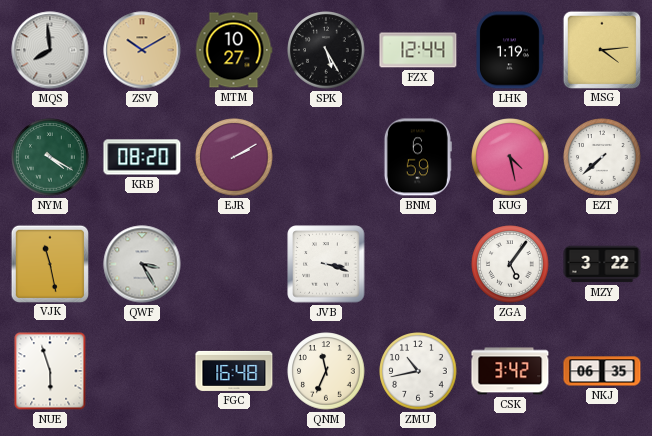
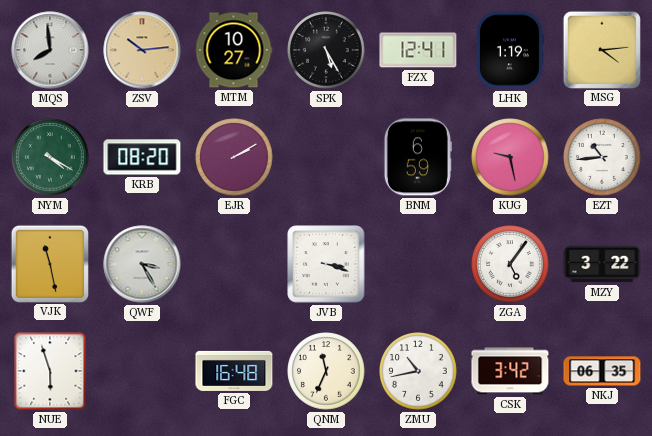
ZSV: 10:10 -> 10:14 (142, 50)
FZX: 12:44 -> 12:41 (418, 50)
KUG: 4:28 -> 9:28 (510, 157)
EZT: 7:38 -> 10:44 (602, 157)
